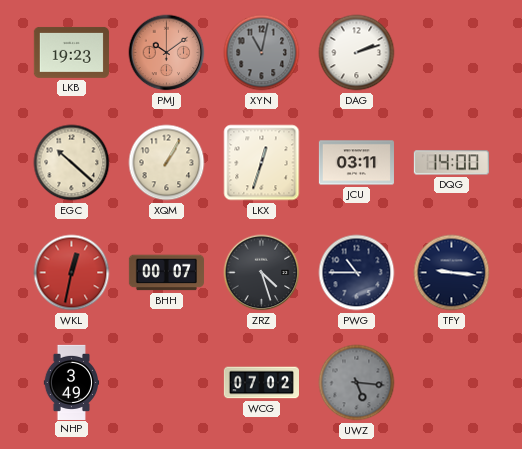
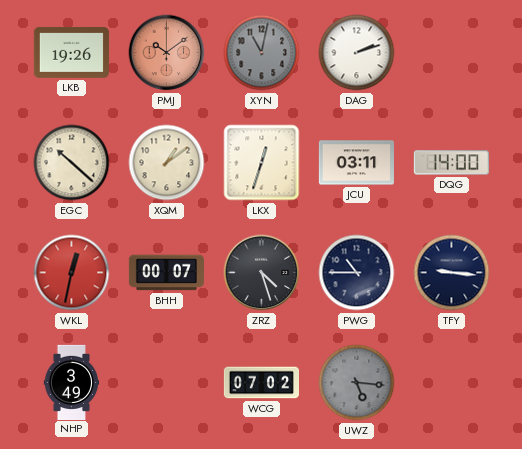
LKB: 19:23 -> 19:26 (71, 52)
XQM: 1:05 -> 1:09 (167, 163)
